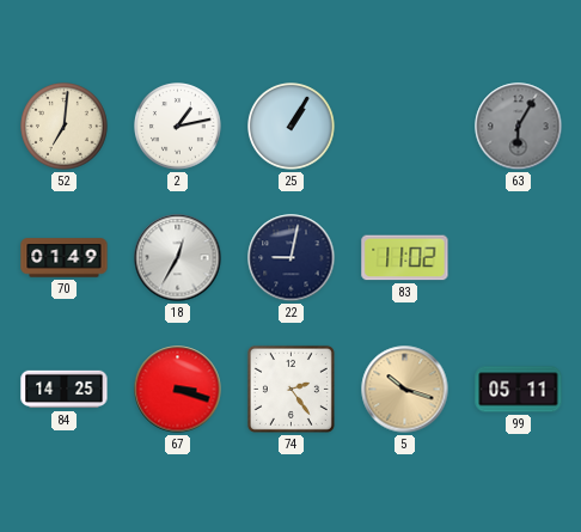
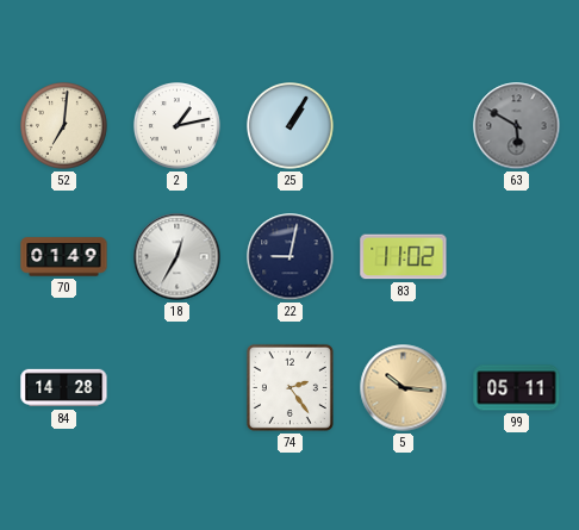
63: 6:05 -> 5:50 (517, 126)
84: 14:25 -> 14:28 (64, 388)
67: 3:18 -> none (178, 390)
5: 10:18 -> 10:16 (404, 388)
